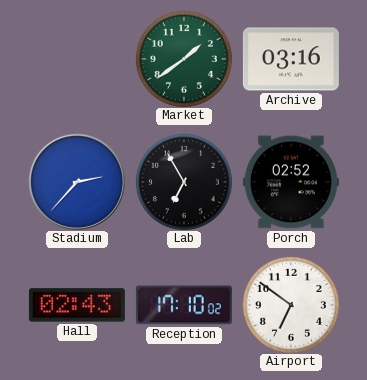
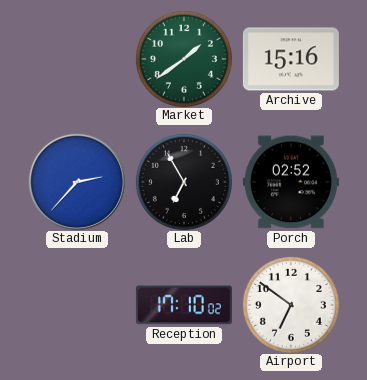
Archive: 03:16 -> 15:16 (291, 59)
Hall: 02:43 -> none (77, 305)
